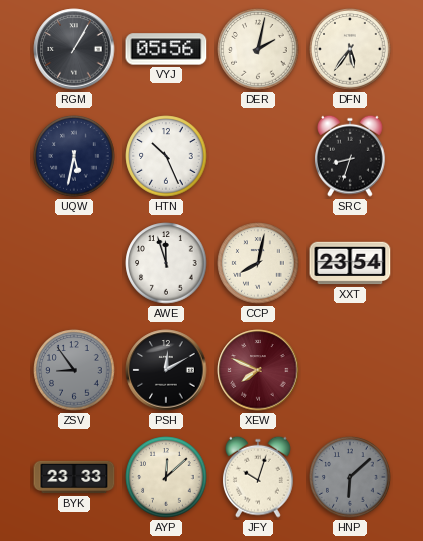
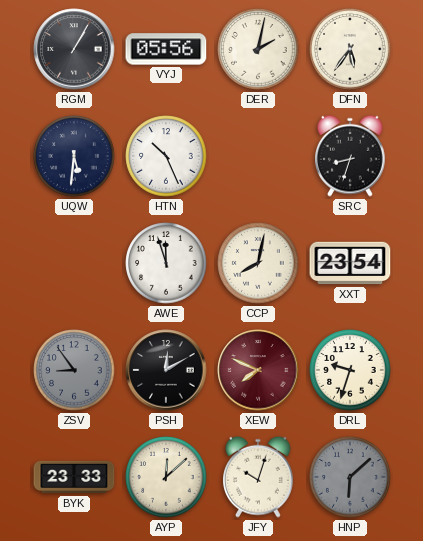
UQW: 5:32 -> 5:31 (74, 156)
DRL: none -> 9:33 (350, 370)
